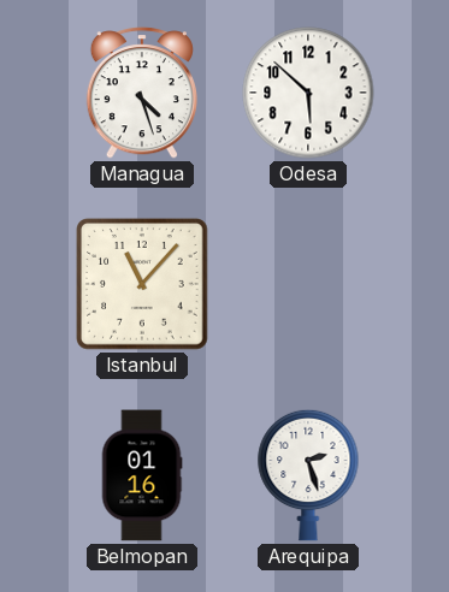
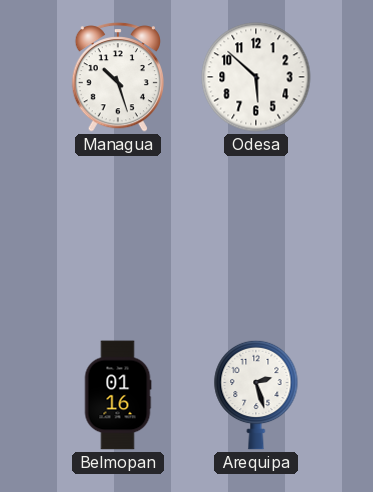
Managua: 4:27 -> 10:27 (118, 77)
Istanbul: 11:07 -> none (142, 284)
